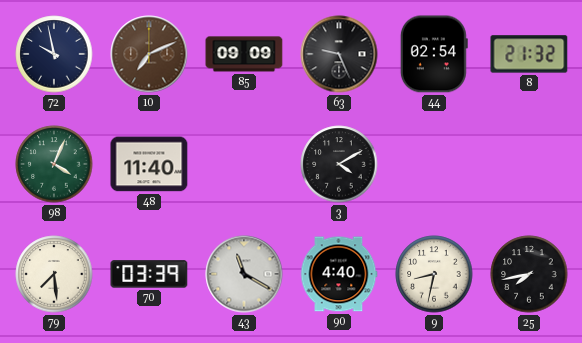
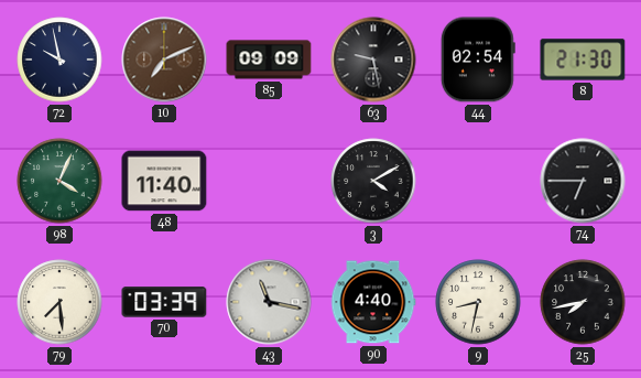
63: 9:26 -> 9:28 (373, 60)
8: 21:32 -> 21:30 (583, 60)
74: none -> 6:45 (583, 181)
43: 11:20 -> 11:17 (269, 302)
